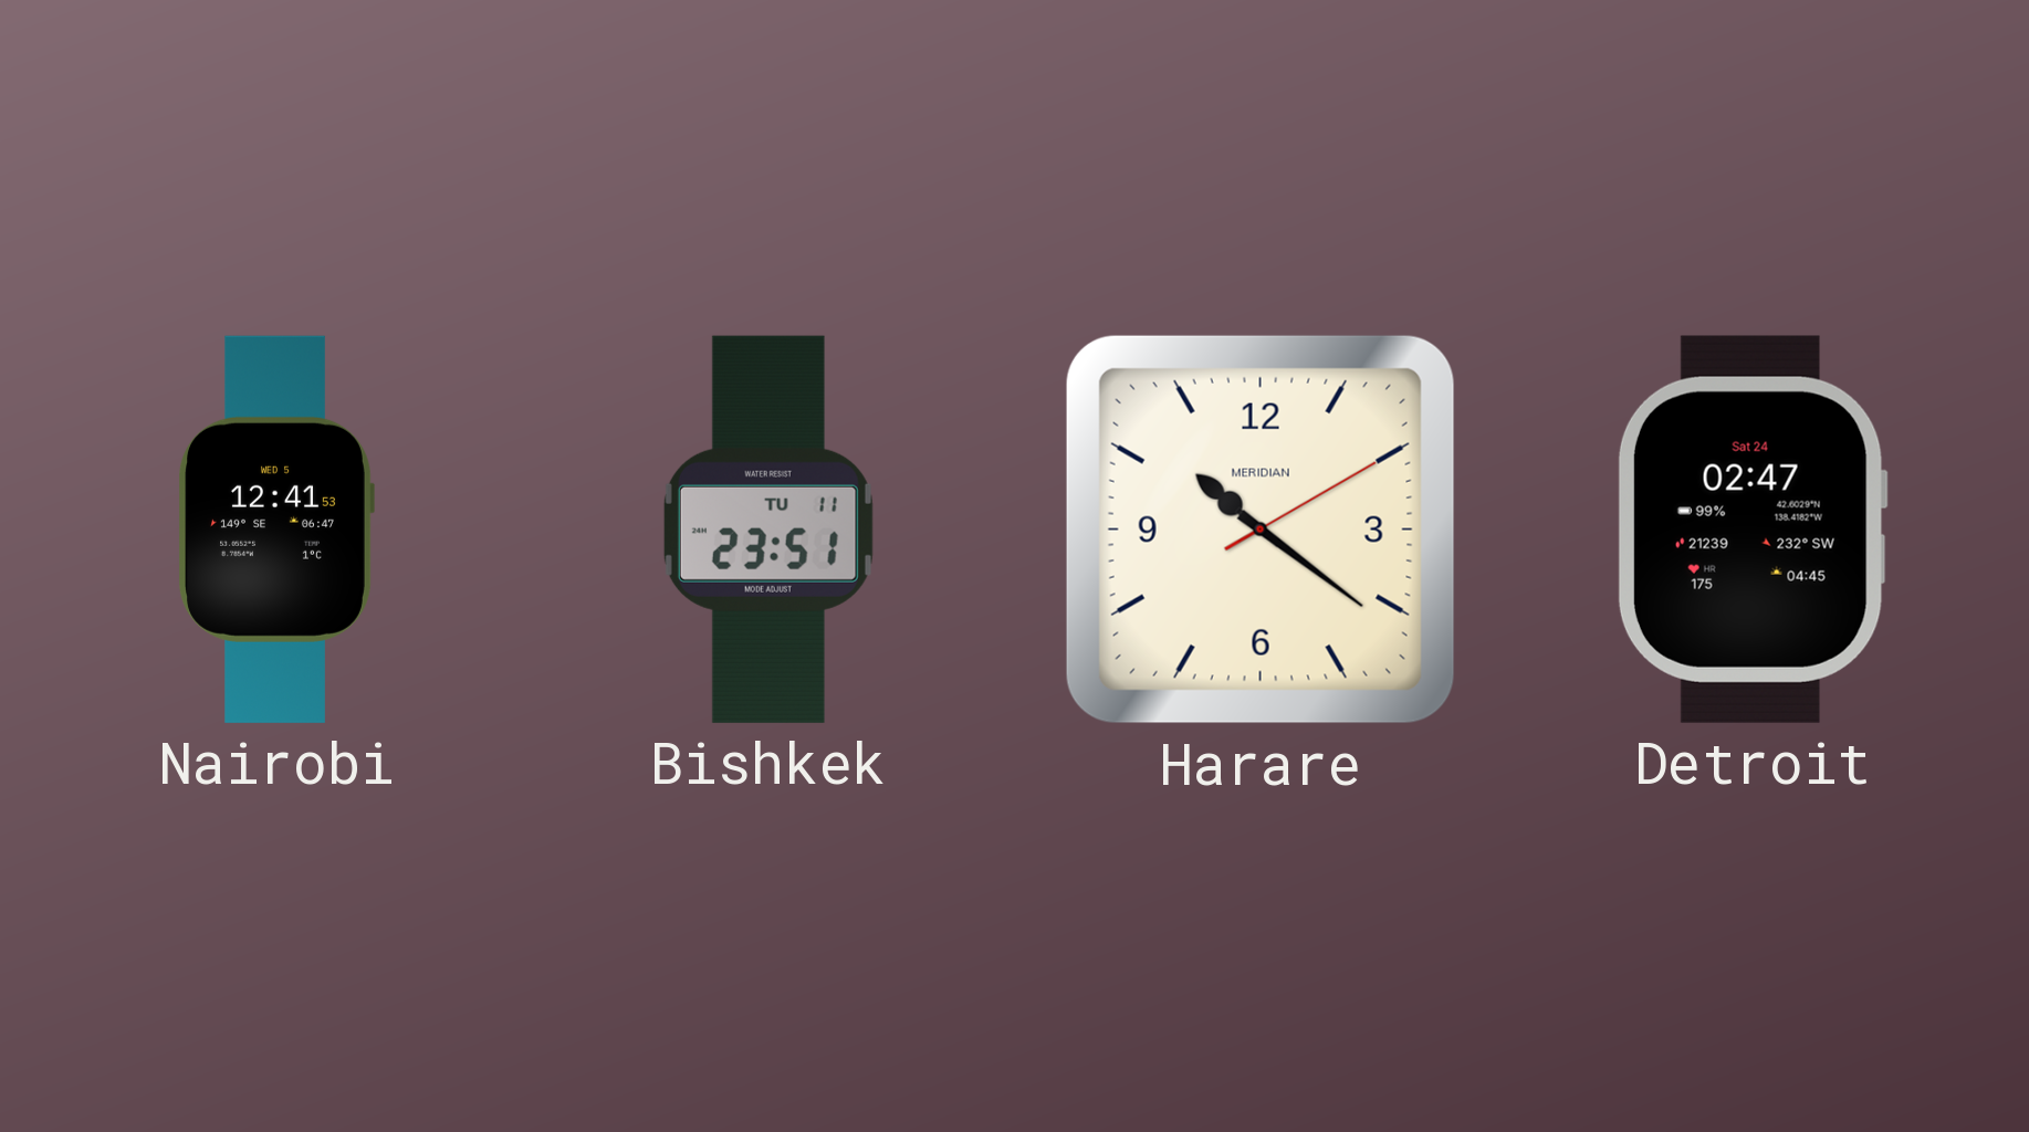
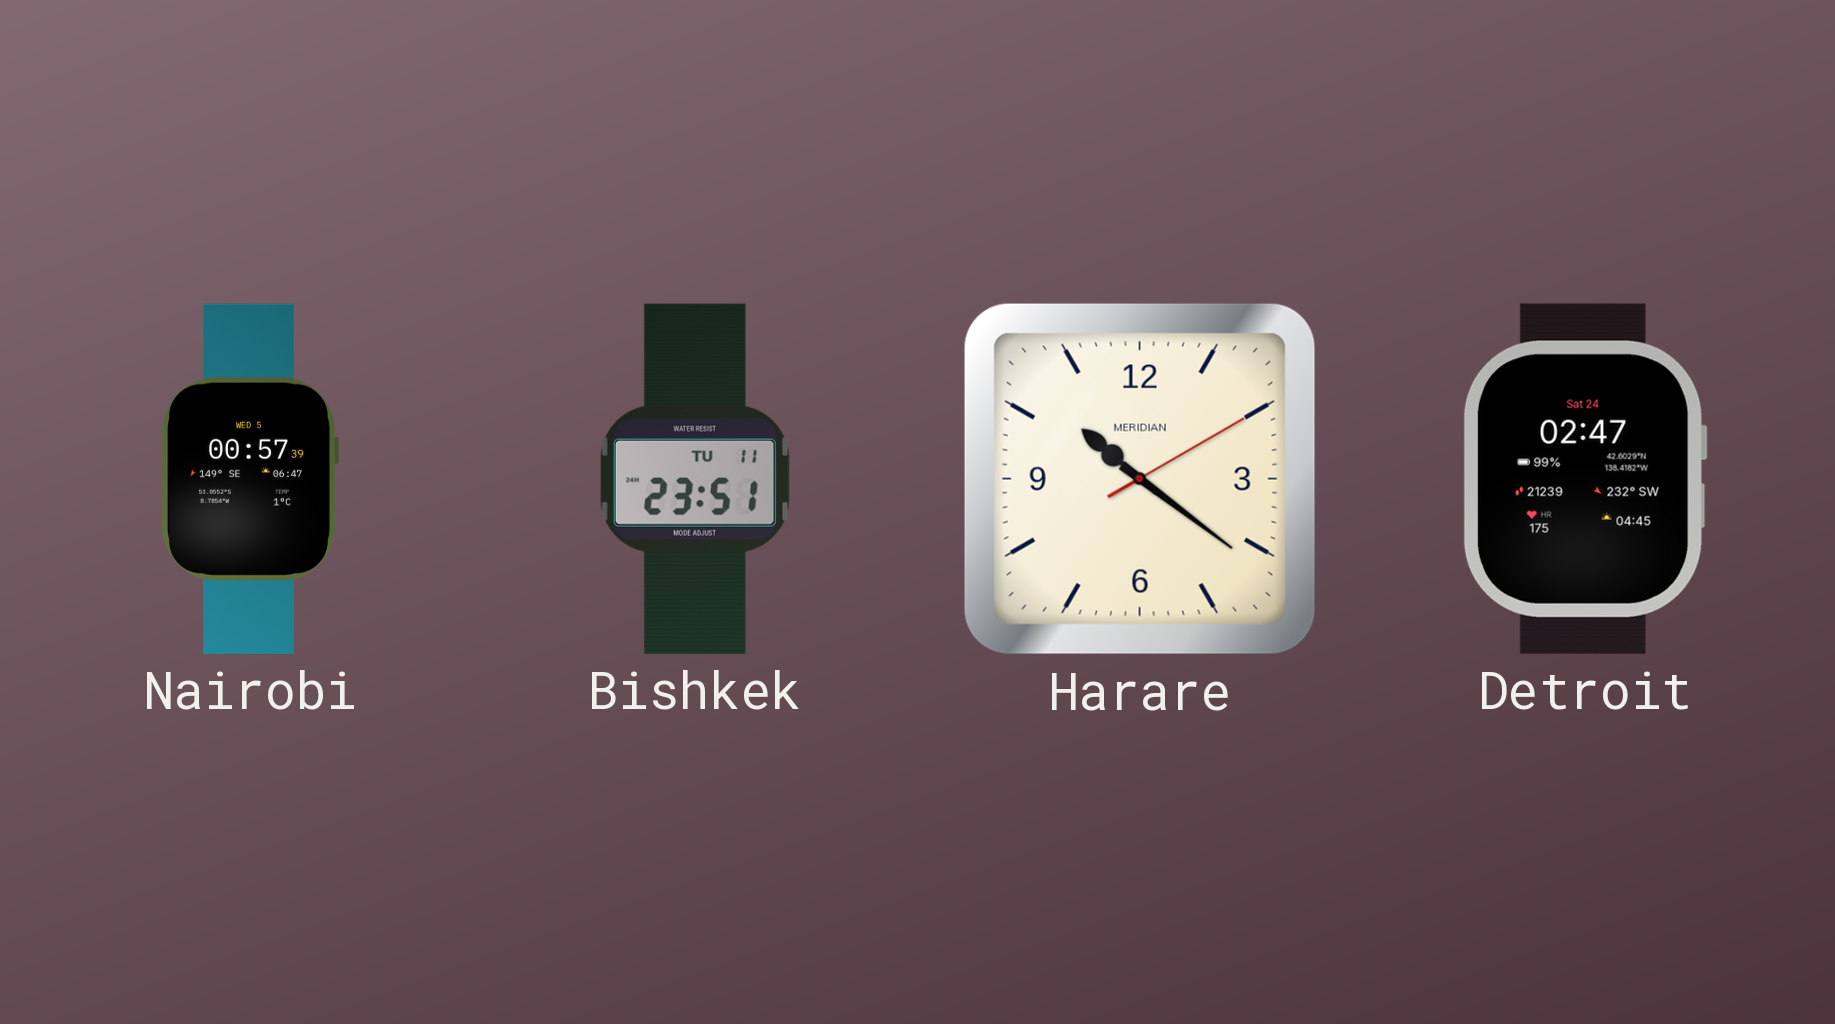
Nairobi: 12:41 -> 00:57 (250, 479)
